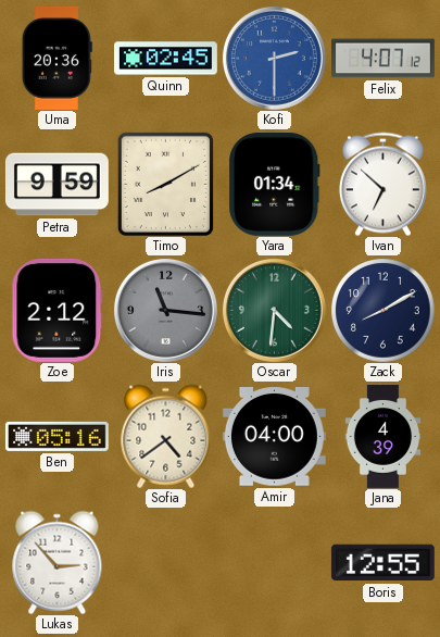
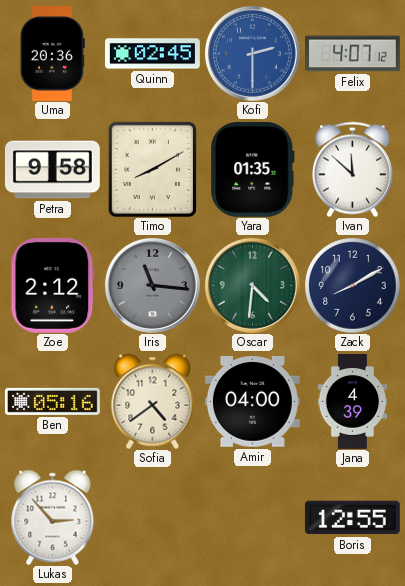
Petra: 9:59 -> 9:58 (53, 170)
Yara: 01:34 -> 01:35 (253, 169)
Ivan: 6:52 -> 11:52 (352, 169)
